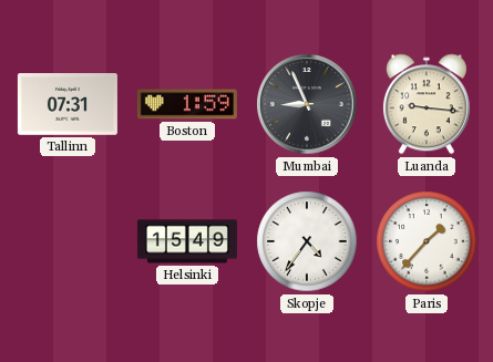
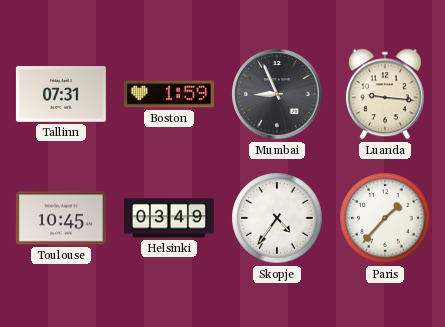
Toulouse: none -> 10:45 (61, 218)
Helsinki: 15:49 -> 03:49 (169, 218)
